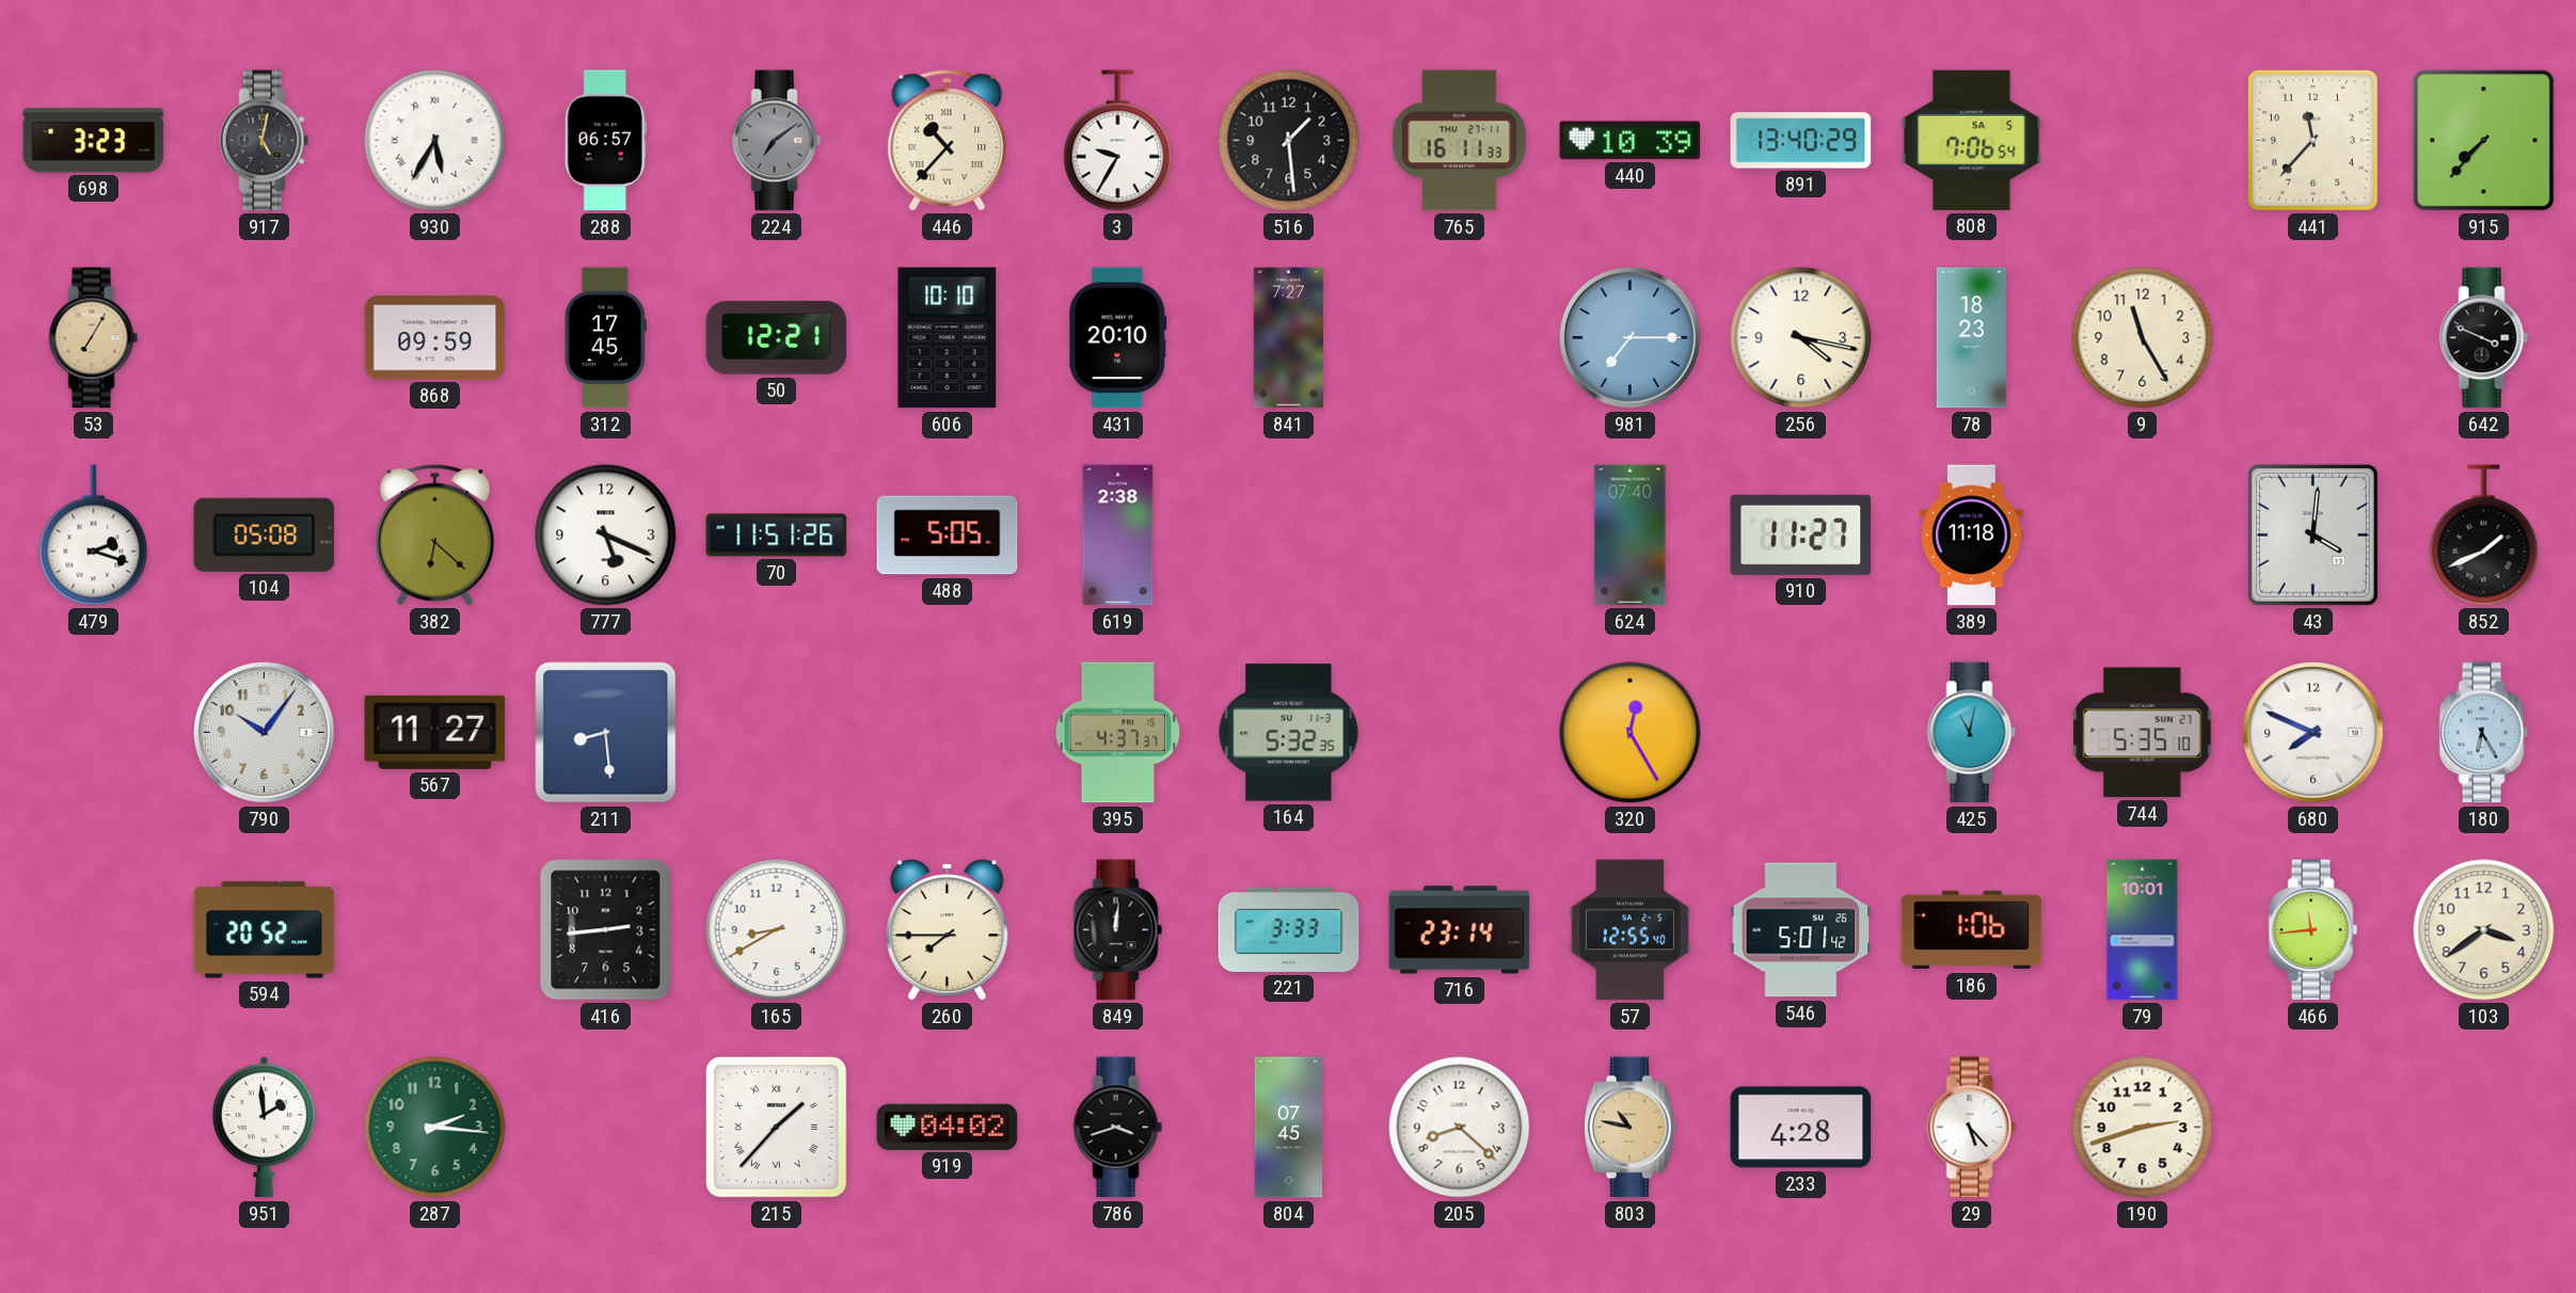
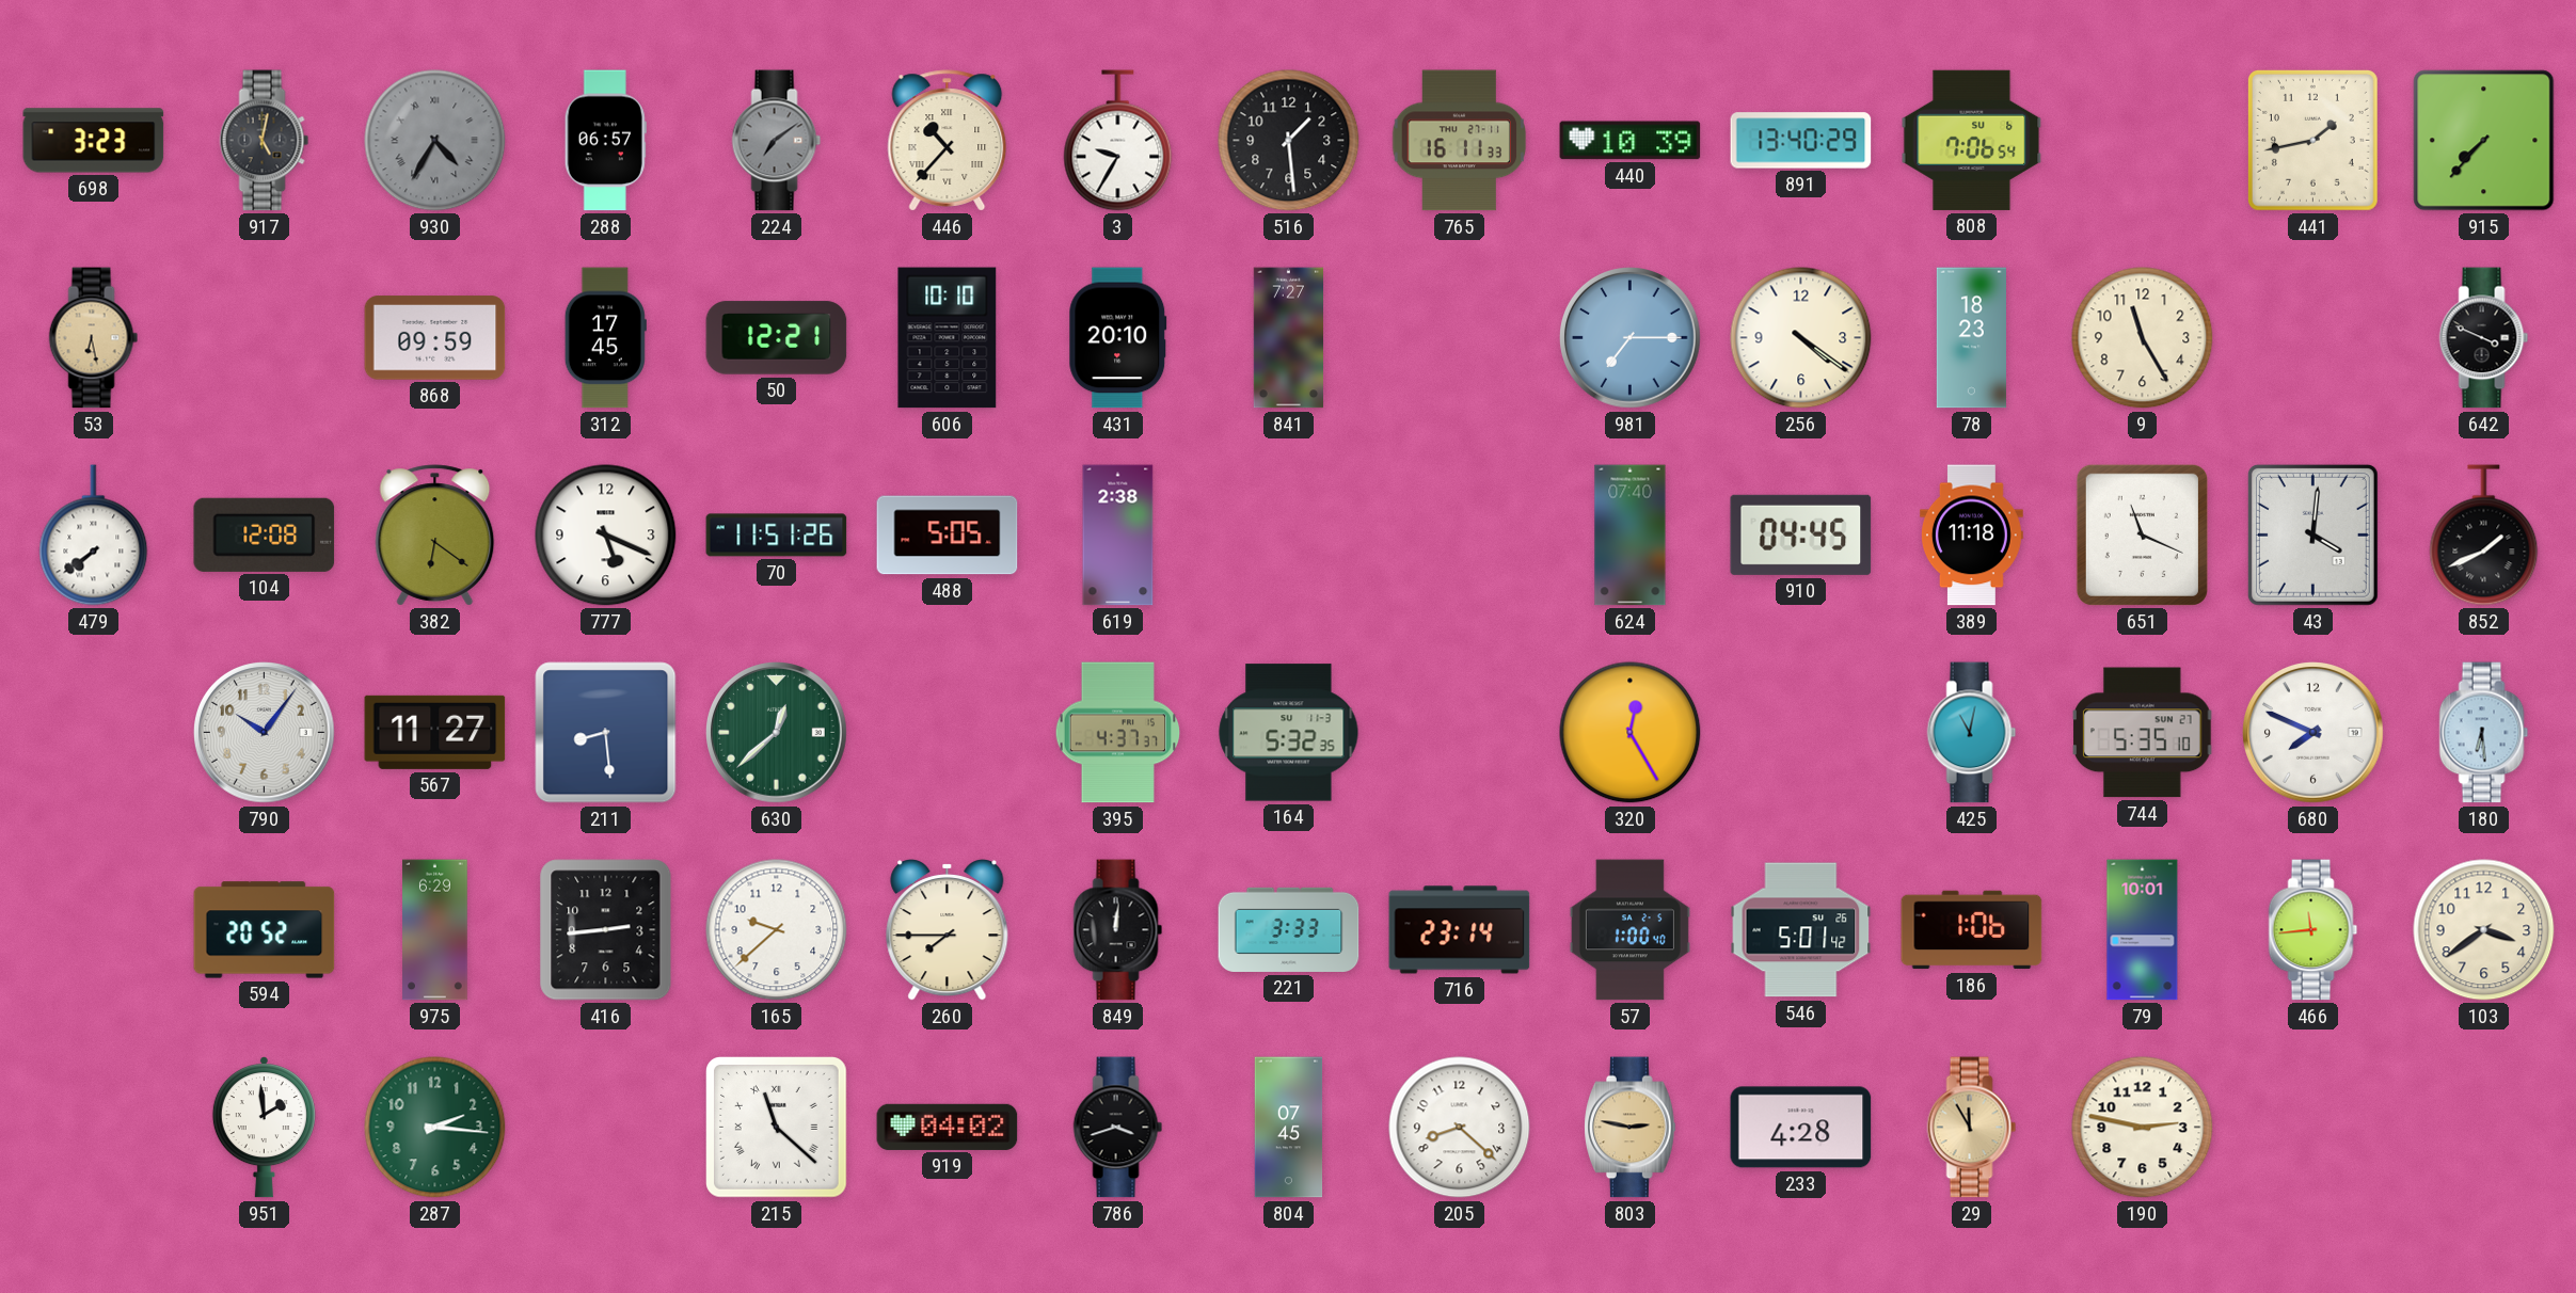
930: 5:35 -> 4:35 (435, 141)
930 dial: white -> grey (435, 141)
808 date: SA 5 -> SU 6 (1972, 140)
441: 11:37 -> 1:43 (2312, 140)
53: 7:05 -> 6:28 (94, 338)
256: 4:17 -> 4:21 (1801, 338)
479: 2:18 -> 7:39 (94, 536)
104: 05:08 -> 12:08 (265, 534)
382: 6:22 -> 6:21 (435, 536)
910: 11:27 -> 04:45 (1801, 534)
651: none -> 11:19 (2142, 534)
630: none -> 12:38 (777, 733)
180: 6:25 -> 6:29 (2484, 733)
975: none -> 6:29 (435, 930)
165: 8:40 -> 9:38 (777, 930)
57: 12:55 -> 1:00 (1629, 930)
215: 1:37 -> 11:22 (777, 1128)
803: 10:47 -> 2:47 (1631, 1128)
29: 5:23 -> 11:55 (1972, 1128)
29 dial: white -> champagne (1972, 1128)
190: 2:42 -> 2:47 (2143, 1128)
